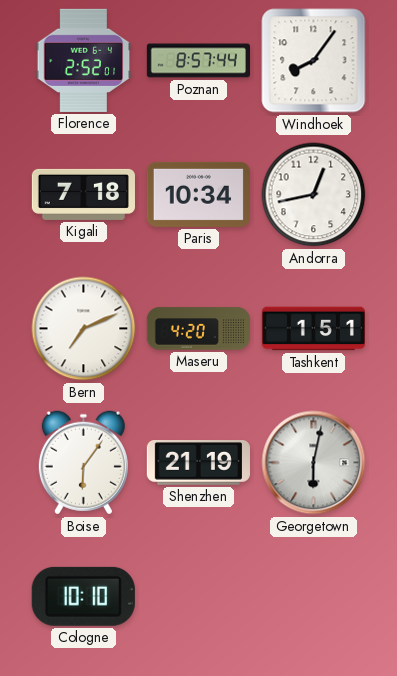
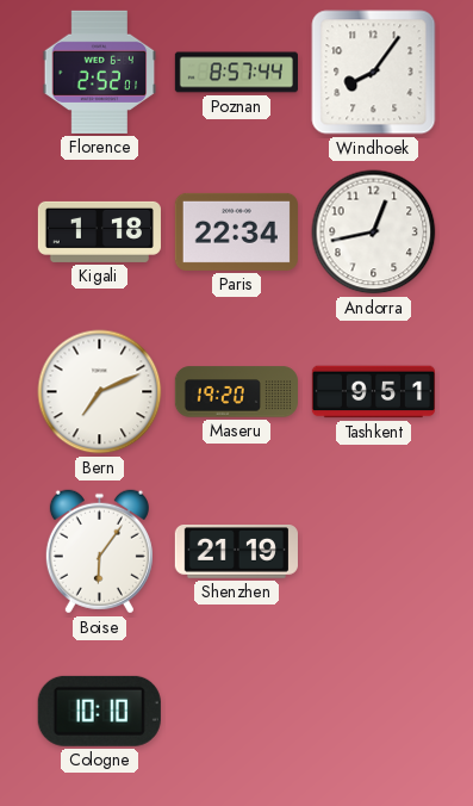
Kigali: 7:18 -> 1:18 (99, 231)
Paris: 10:34 -> 22:34 (236, 231)
Maseru: 4:20 -> 19:20 (236, 392)
Tashkent: 1:51 -> 9:51 (373, 392)
Georgetown: 6:02 -> none (314, 463)
